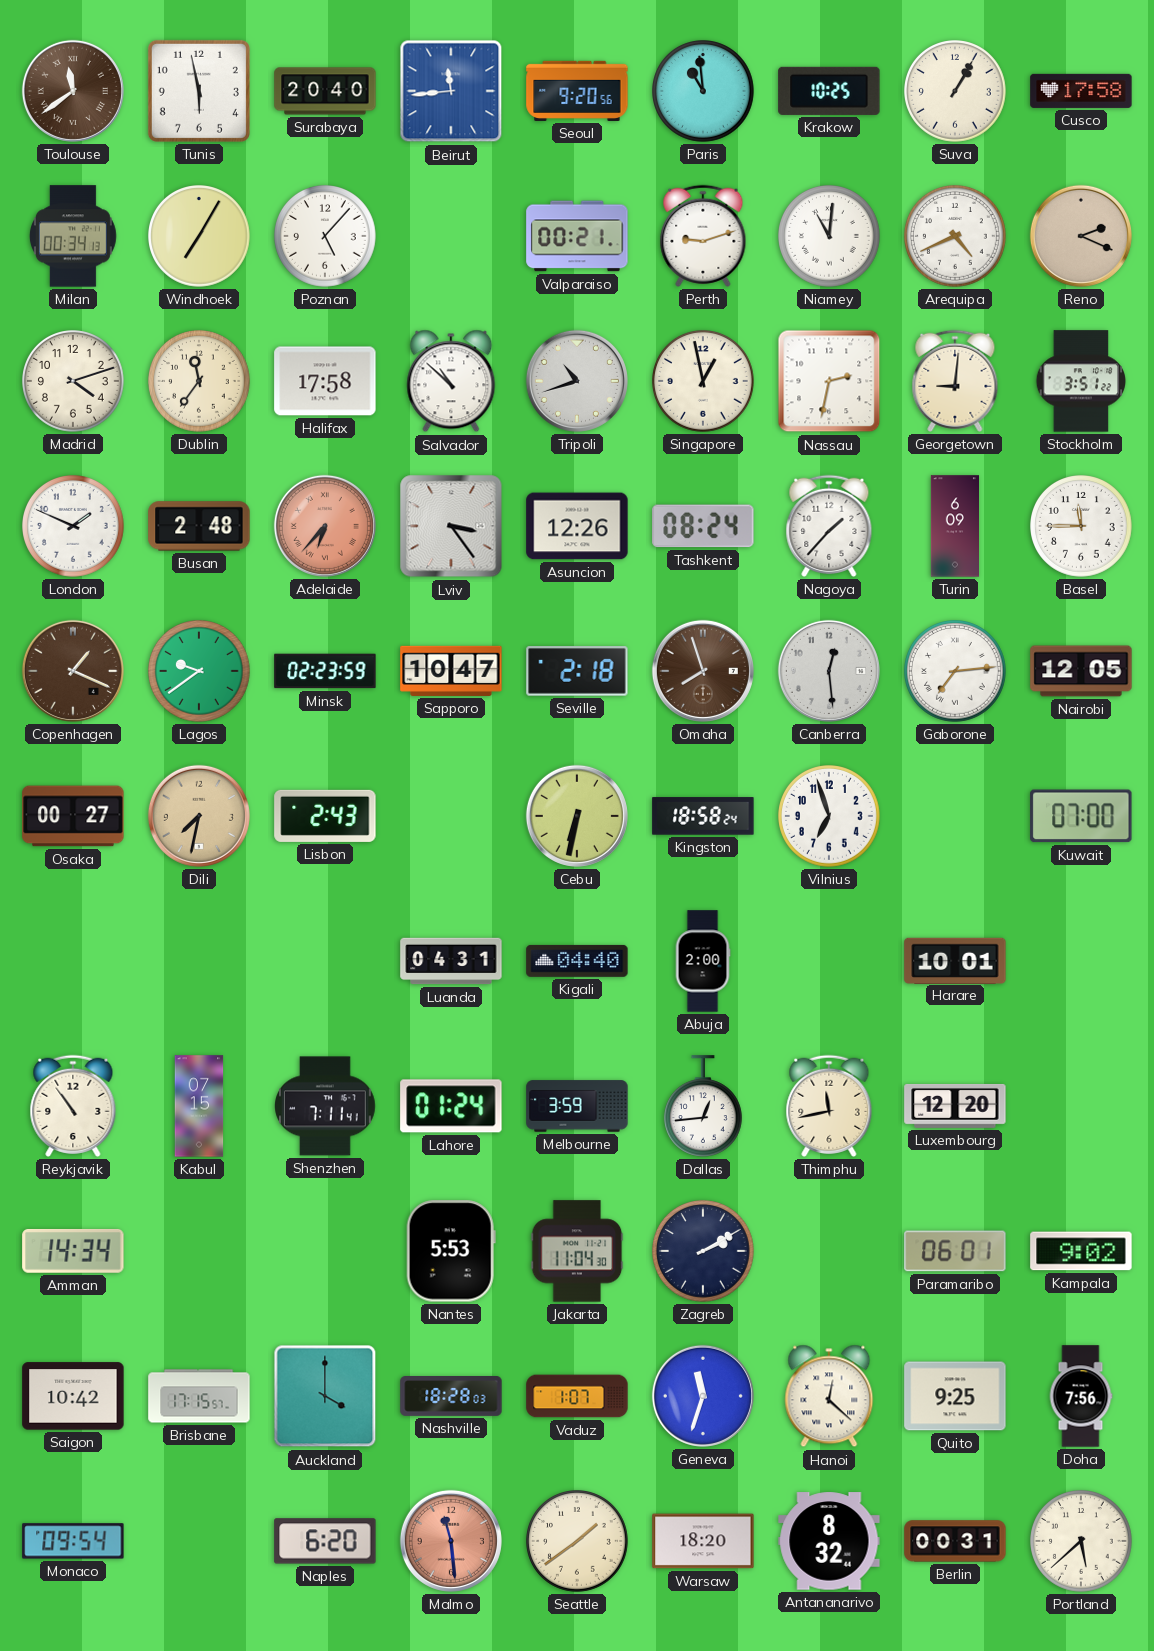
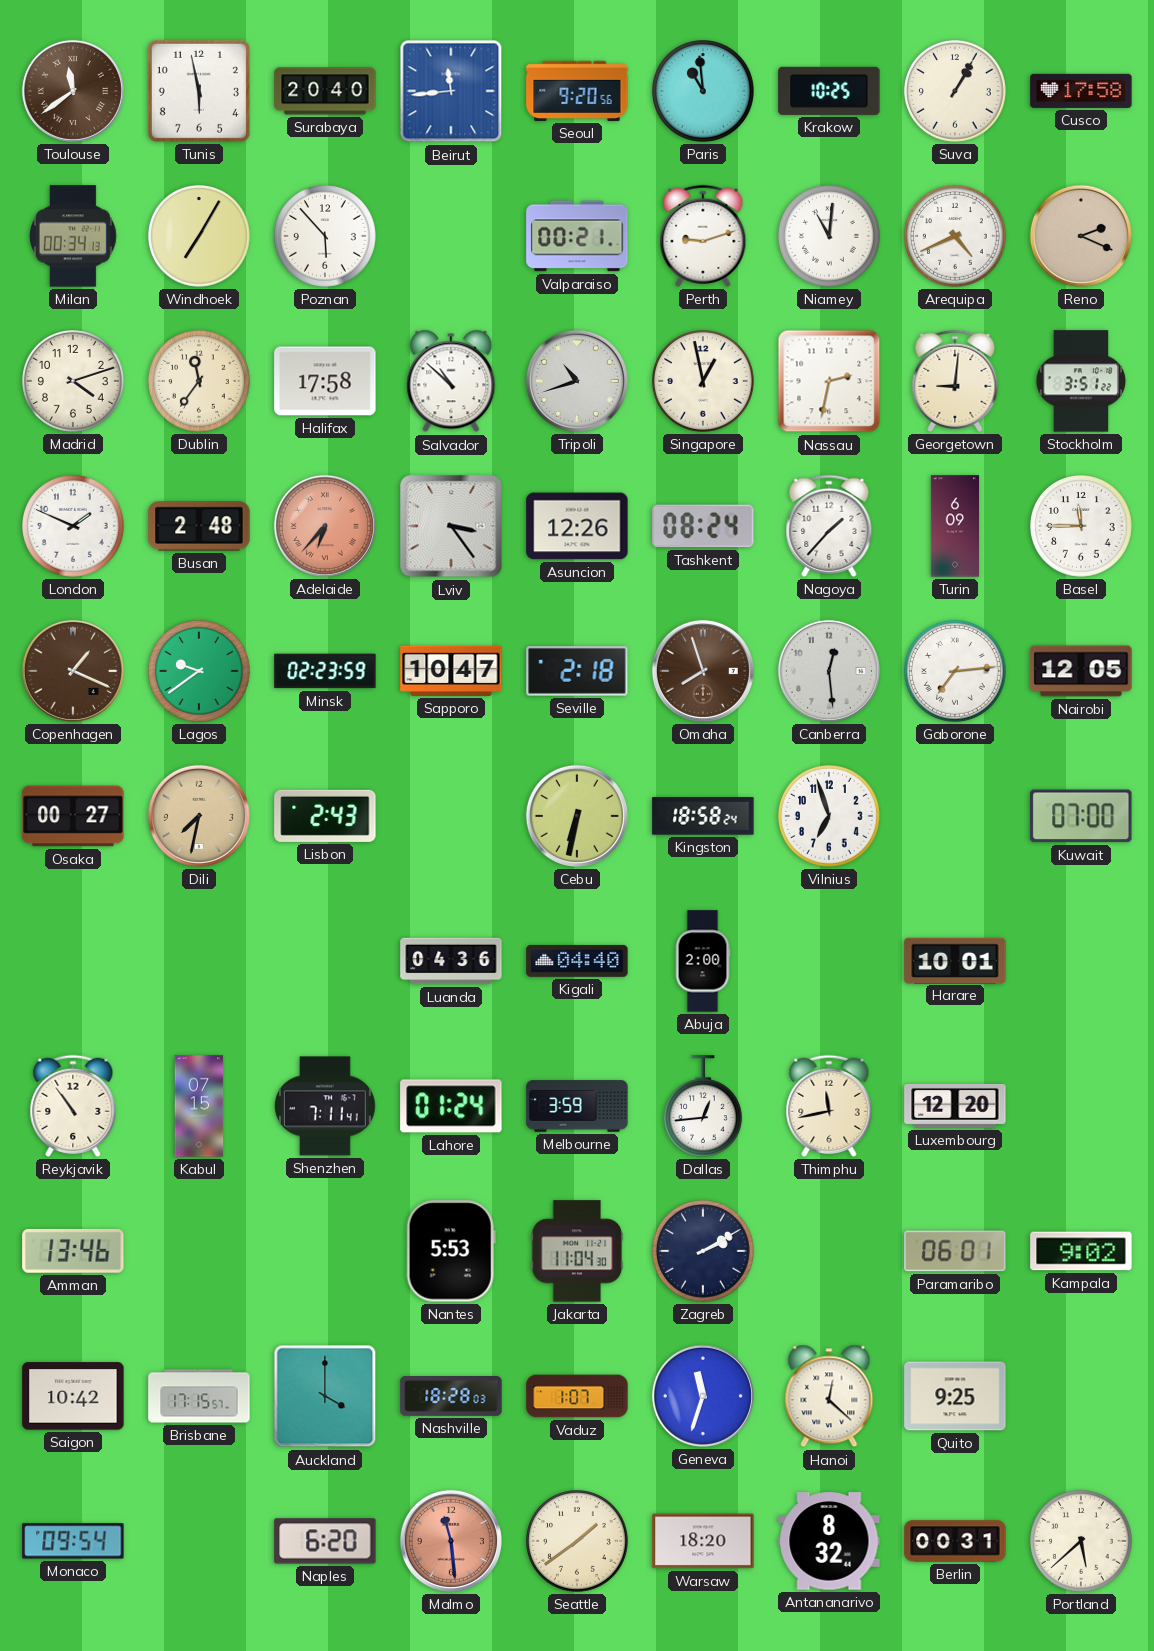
Poznan: 5:07 -> 5:53 (326, 237)
Luanda: 04:31 -> 04:36 (451, 961)
Amman: 14:34 -> 13:46 (73, 1251)
Doha: 7:56 -> none (1081, 1396)
